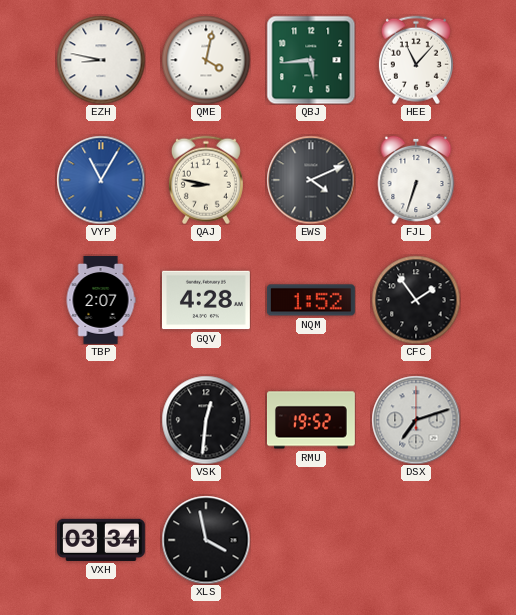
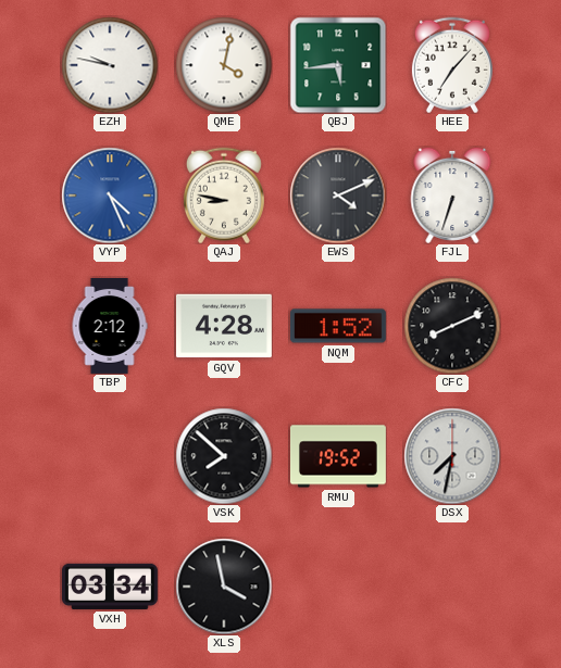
EZH: 8:47 -> 9:47 (110, 65)
HEE: 11:07 -> 7:07 (452, 65)
VYP: 11:05 -> 4:26 (110, 196)
TBP: 2:07 -> 2:12 (110, 326)
CFC: 1:54 -> 8:11 (452, 326)
VSK: 12:31 -> 7:52 (224, 456)
DSX: 7:12 -> 7:32 (452, 456)
